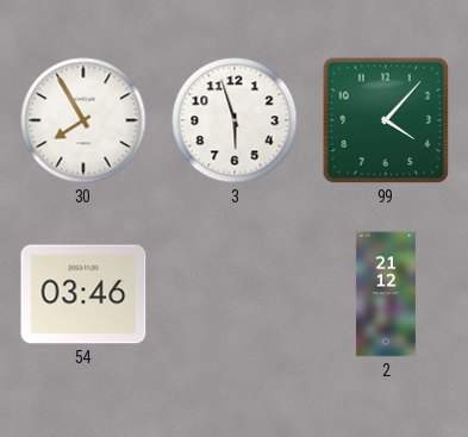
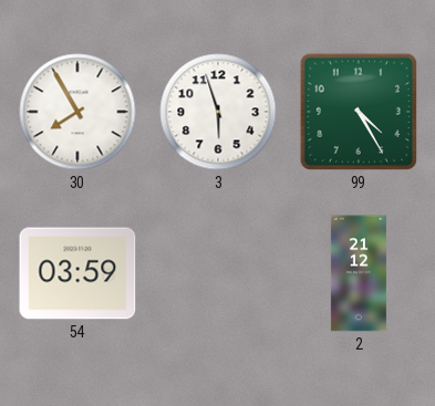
99: 4:07 -> 4:25 (359, 112)
54: 03:46 -> 03:59 (77, 273)
